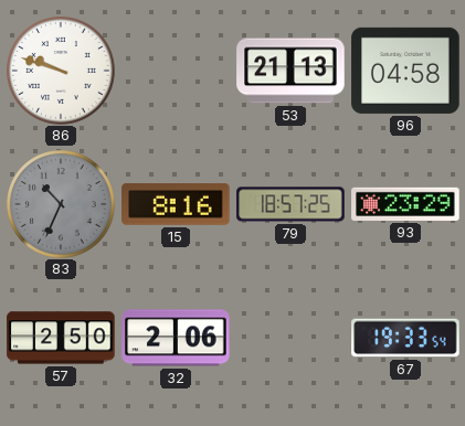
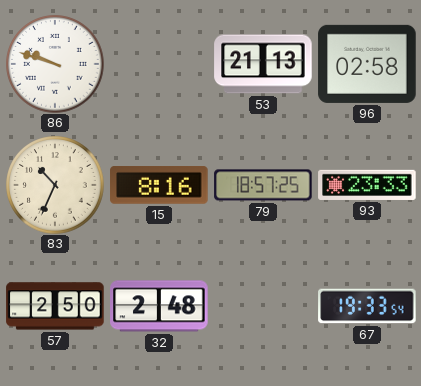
96: 04:58 -> 02:58 (367, 64)
83 dial: grey -> cream (55, 185)
93: 23:29 -> 23:33 (367, 185)
32: 2:06 -> 2:48 (159, 306)
